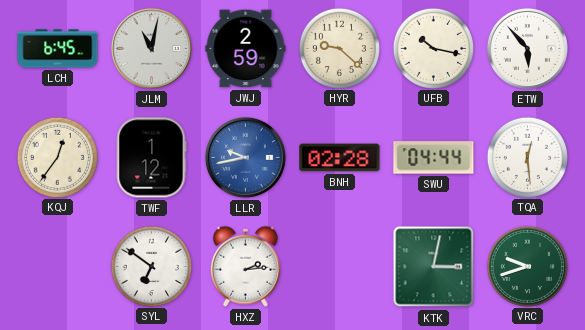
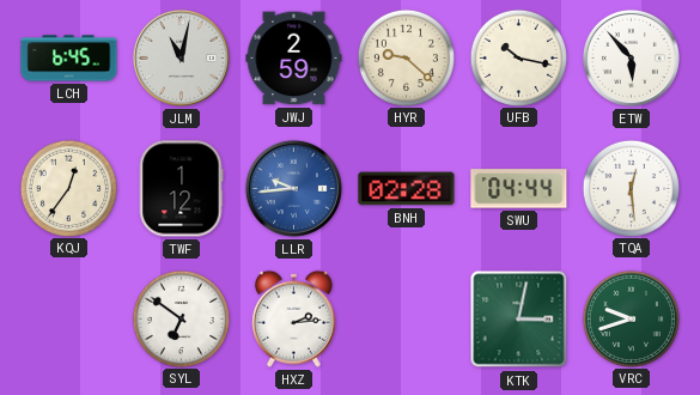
LLR: 9:43 -> 9:44 (293, 188)
